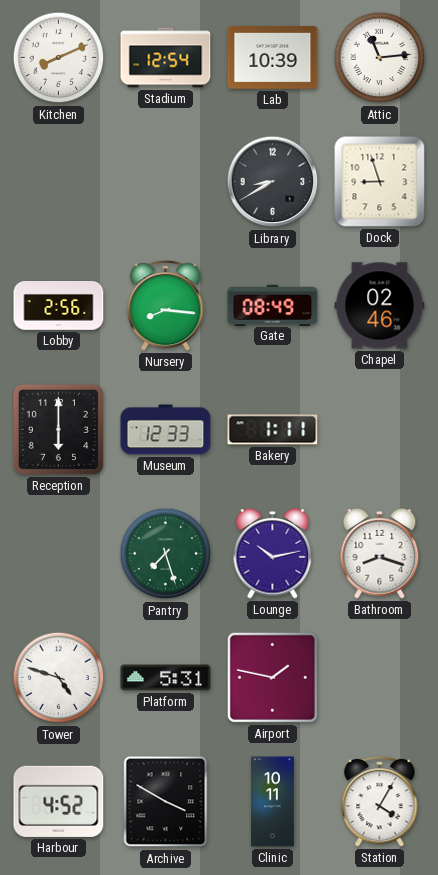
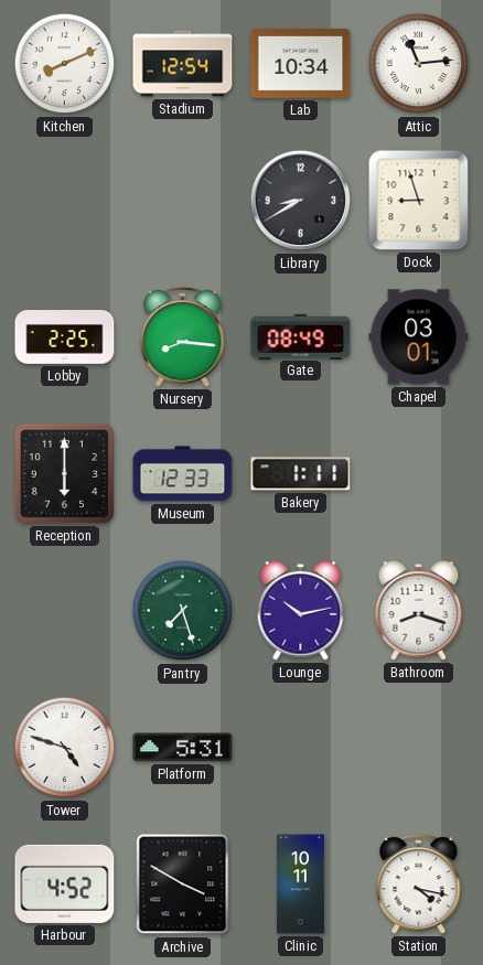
Lab: 10:39 -> 10:34 (301, 64)
Lobby: 2:56 -> 2:25 (65, 337)
Chapel: 02:46 -> 03:01 (419, 337)
Airport: 1:47 -> none (272, 677)
Station: 4:05 -> 4:17 (419, 884)
